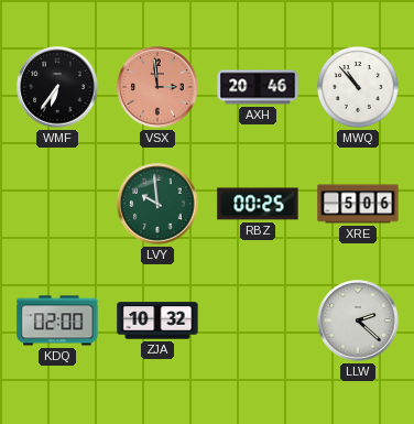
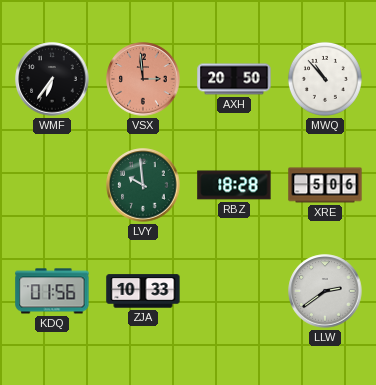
AXH: 20:46 -> 20:50 (234, 79)
RBZ: 00:25 -> 18:28 (234, 185)
KDQ: 02:00 -> 01:56 (52, 291)
ZJA: 10:32 -> 10:33 (143, 291)
LLW: 2:22 -> 2:39 (325, 291)
